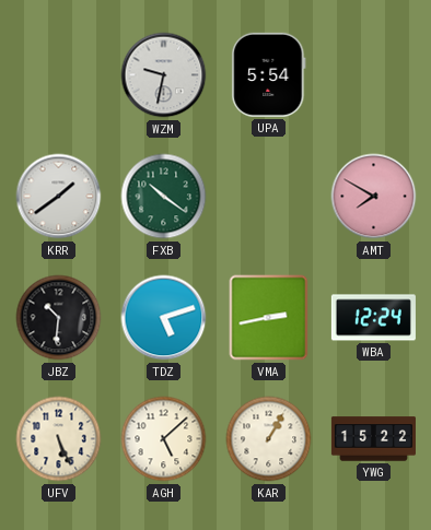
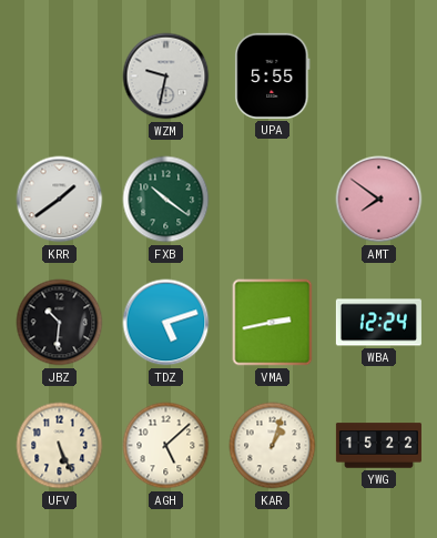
UPA: 5:54 -> 5:55 (273, 75)
AMT: 7:50 -> 7:51 (379, 200)
KAR: 1:05 -> 1:03 (273, 446)
